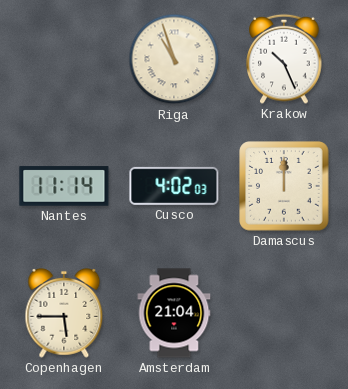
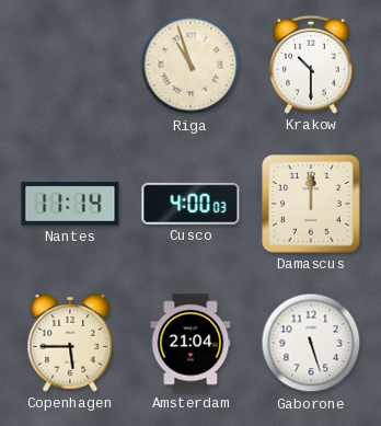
Krakow: 10:26 -> 10:30 (311, 65)
Cusco: 4:02 -> 4:00 (190, 204)
Gaborone: none -> 5:27 (311, 343)
